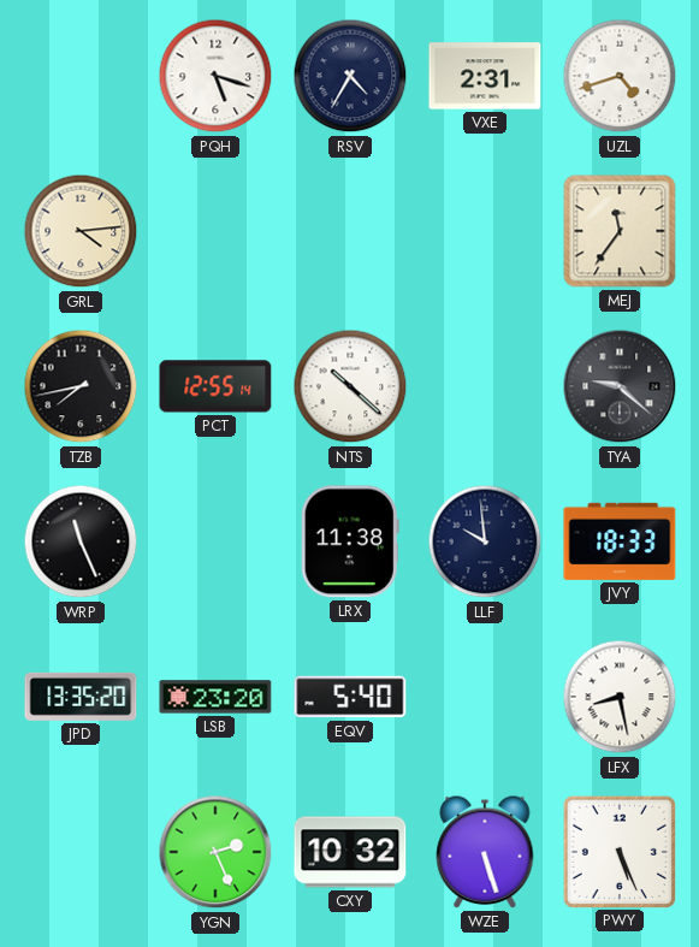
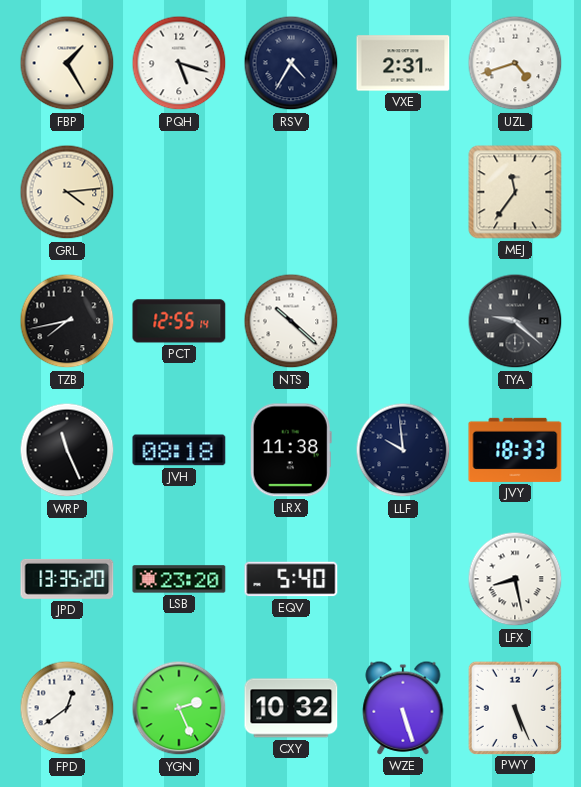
FBP: none -> 1:25 (67, 63)
JVH: none -> 08:18 (179, 450)
FPD: none -> 12:39 (67, 708)
